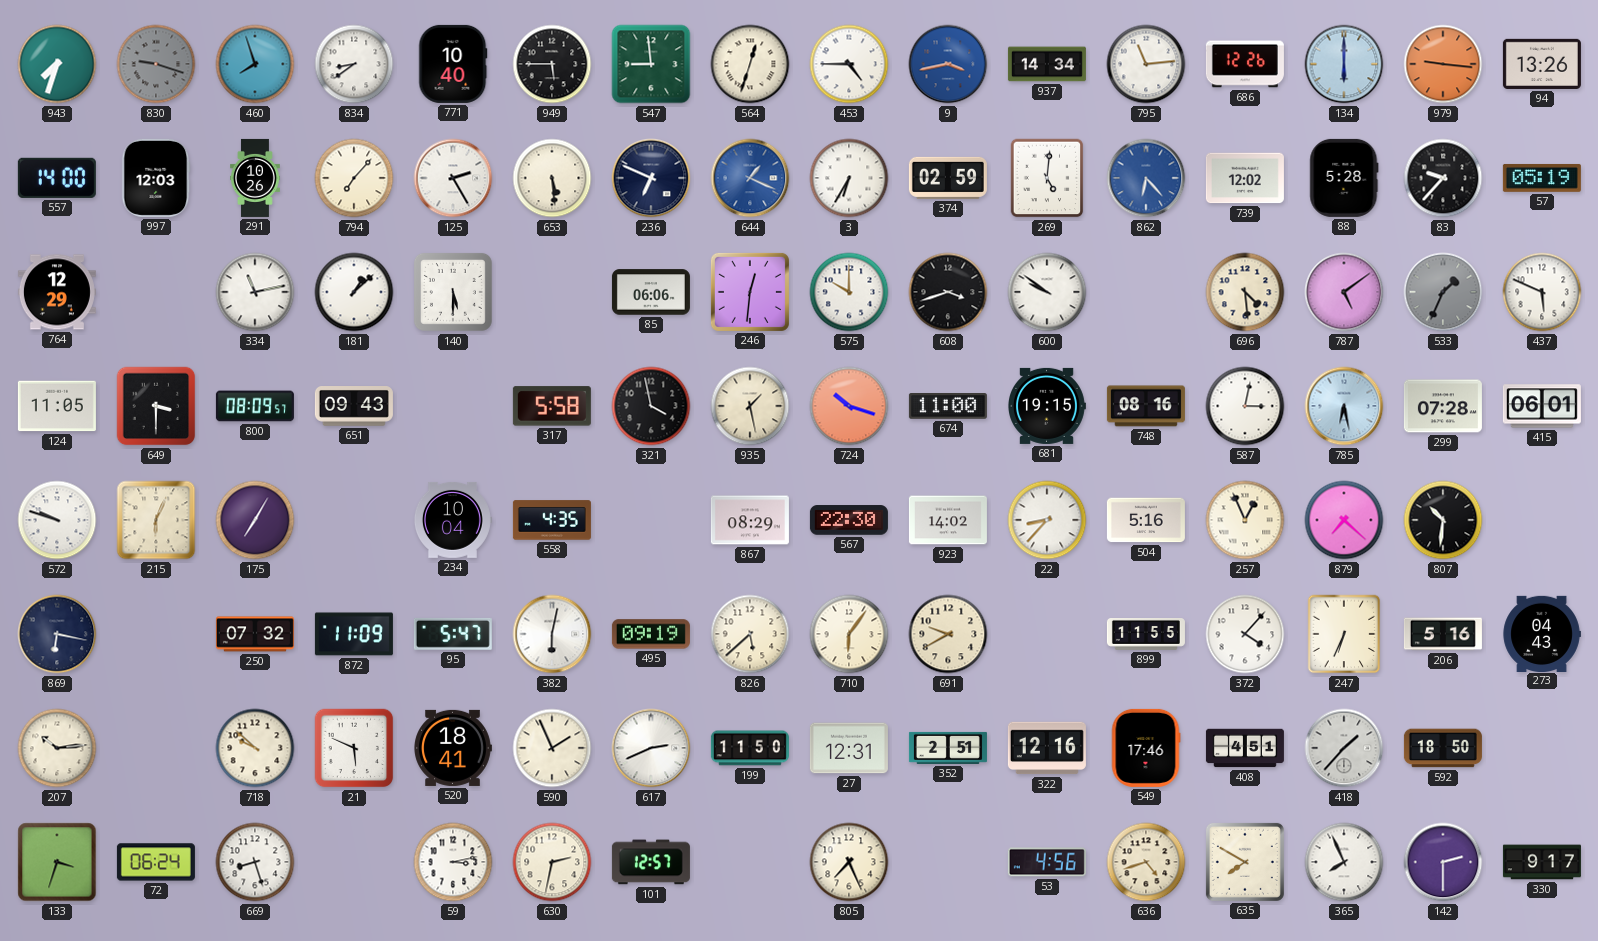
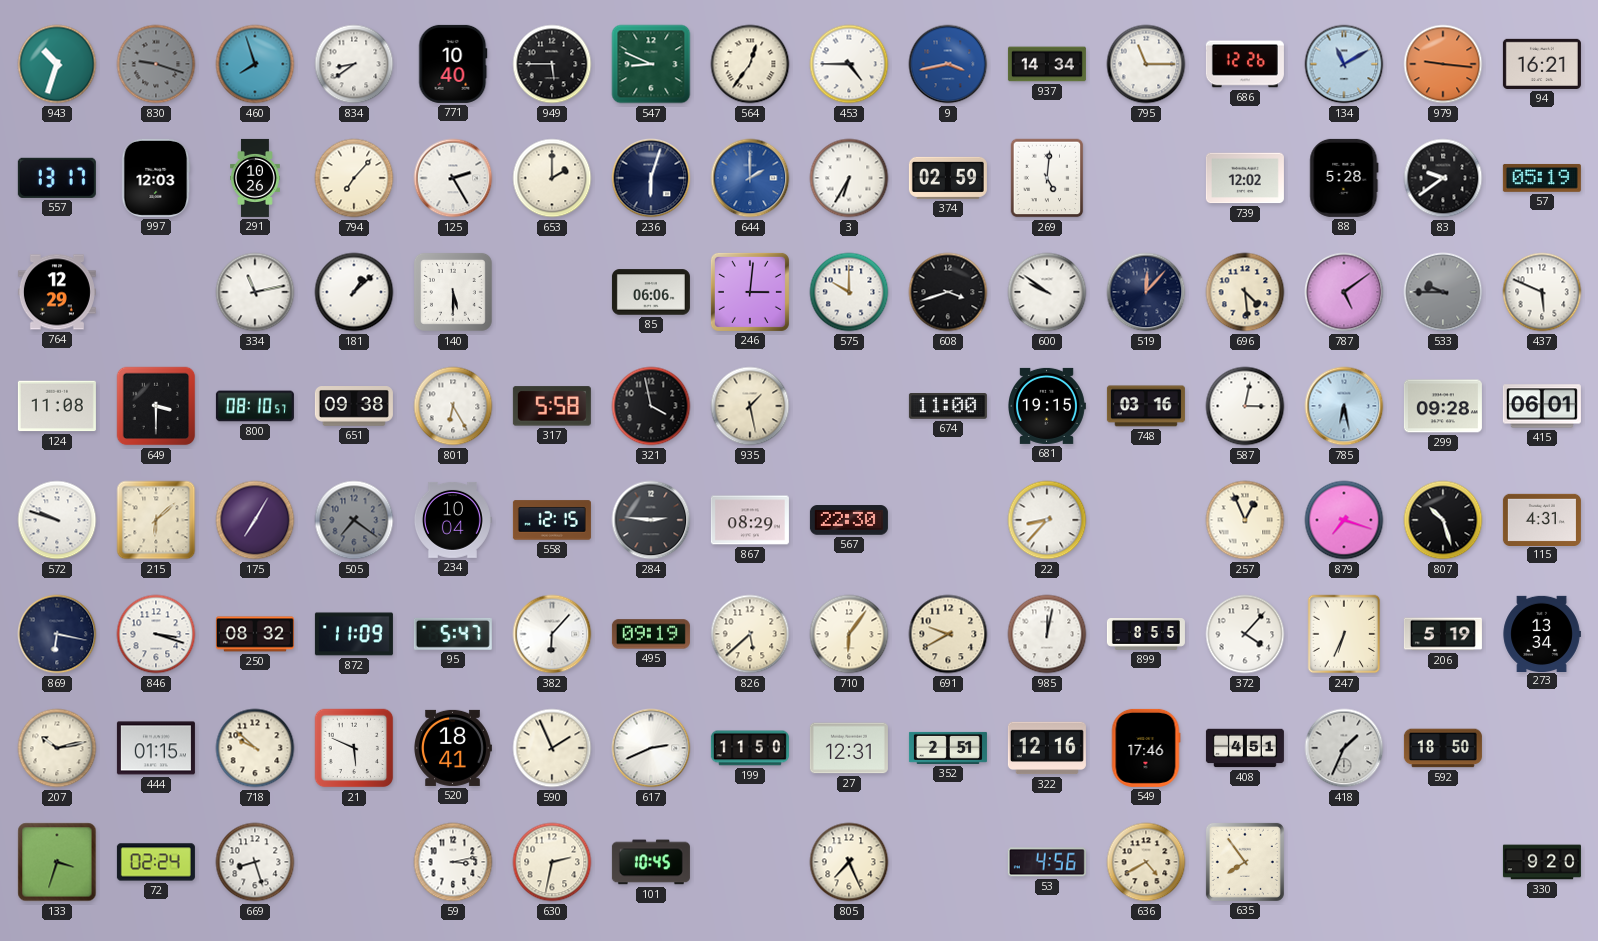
943: 7:33 -> 10:33 (57, 64)
547: 8:59 -> 8:49 (651, 64)
564: 12:33 -> 12:36 (750, 64)
795: 11:14 -> 11:15 (1146, 64)
134: 6:00 -> 11:10 (1344, 64)
94: 13:26 -> 16:21 (1542, 64)
557: 14:00 -> 13:17 (57, 178)
653: 5:29 -> 2:00 (552, 178)
236: 6:49 -> 6:03 (651, 178)
644: 1:19 -> 2:00 (750, 178)
862: 6:23 -> none (1146, 178)
83: 9:37 -> 9:39 (1443, 178)
246: 12:31 -> 3:01 (750, 292)
519: none -> 12:07 (1146, 292)
533: 1:34 -> 9:45 (1443, 292)
124: 11:05 -> 11:08 (57, 406)
800: 08:09 -> 08:10 (255, 406)
651: 09:43 -> 09:38 (354, 407)
801: none -> 6:25 (453, 406)
724: 10:18 -> none (849, 406)
748: 08:16 -> 03:16 (1146, 406)
299: 07:28 -> 09:28 (1443, 406)
215: 6:04 -> 6:08 (156, 520)
505: none -> 7:21 (354, 520)
558: 4:35 -> 12:15 (552, 520)
284: none -> 2:46 (651, 520)
923: 14:02 -> none (948, 520)
504: 5:16 -> none (1146, 520)
879: 7:22 -> 7:18 (1344, 520)
807: 10:31 -> 10:27 (1443, 520)
115: none -> 4:31 (1542, 519)
846: none -> 3:18 (156, 634)
250: 07:32 -> 08:32 (255, 634)
382: 6:02 -> 6:07 (552, 634)
985: none -> 12:02 (1047, 634)
899: 11:55 -> 8:55 (1146, 635)
206: 5:16 -> 5:19 (1443, 634)
273: 04:43 -> 13:34 (1542, 633)
207: 10:14 -> 10:13 (57, 748)
444: none -> 01:15 (156, 748)
418: 1:37 -> 1:34 (1344, 748)
72: 06:24 -> 02:24 (156, 862)
101: 12:57 -> 10:45 (651, 862)
636: 4:42 -> 4:40 (1146, 862)
635: 7:50 -> 7:54 (1245, 862)
365: 7:56 -> none (1344, 862)
142: 2:30 -> none (1443, 862)
330: 9:17 -> 9:20 (1542, 862)
